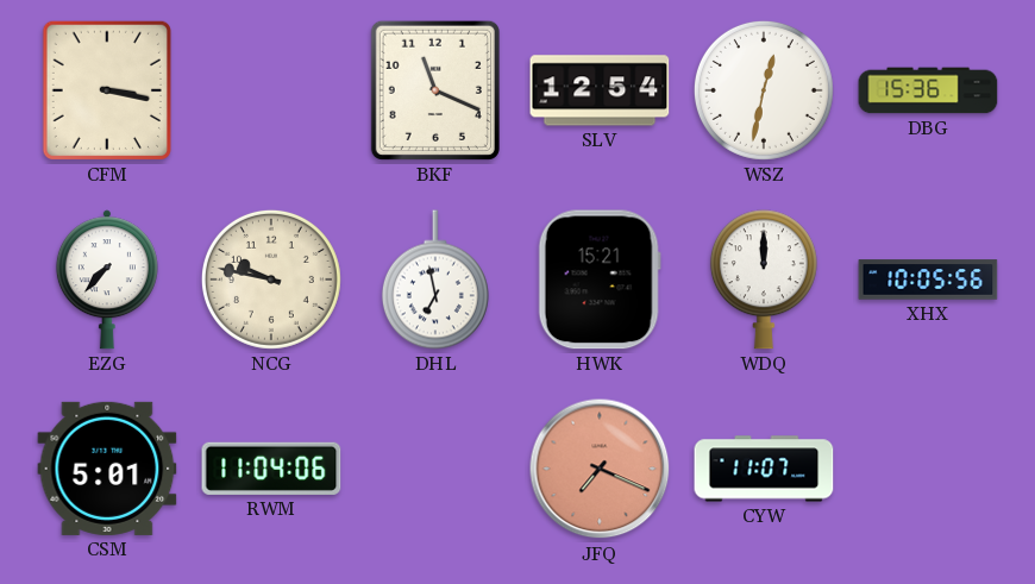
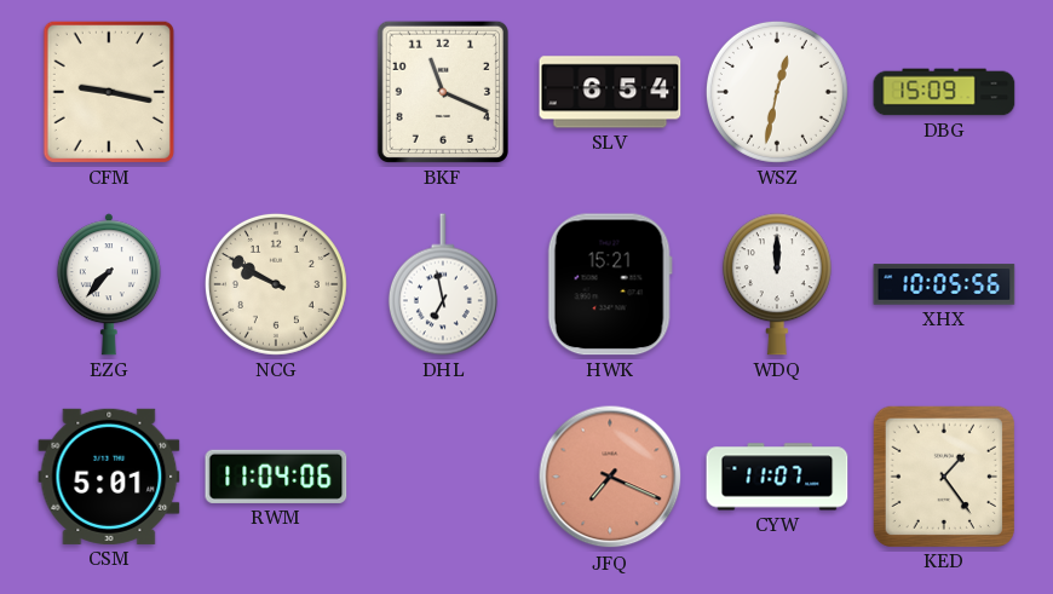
CFM: 3:17 -> 9:17 (109, 92)
SLV: 12:54 -> 6:54 (610, 92)
DBG: 15:36 -> 15:09 (944, 92)
NCG: 9:47 -> 9:50 (276, 284)
KED: none -> 1:24 (943, 477)
